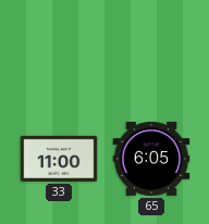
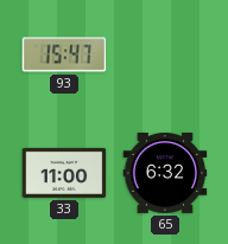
93: none -> 15:47 (64, 54)
65: 6:05 -> 6:32 (165, 173)
